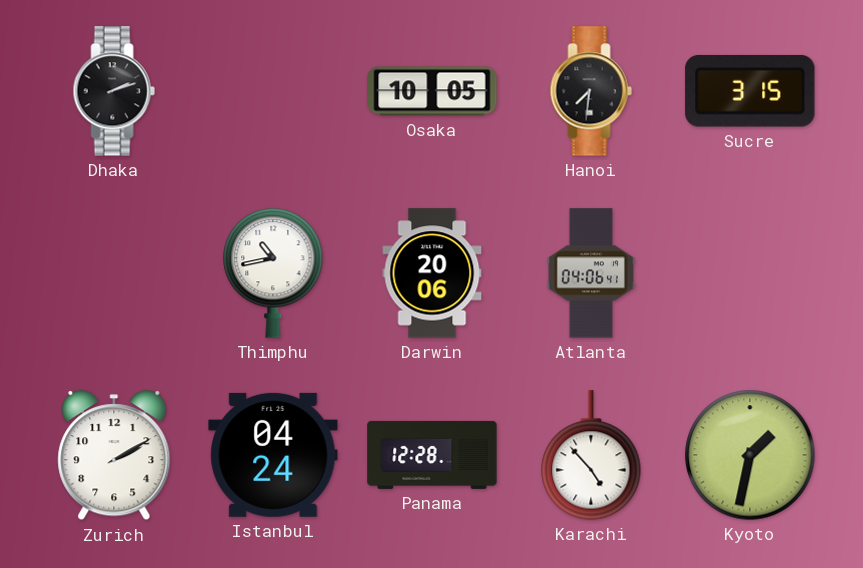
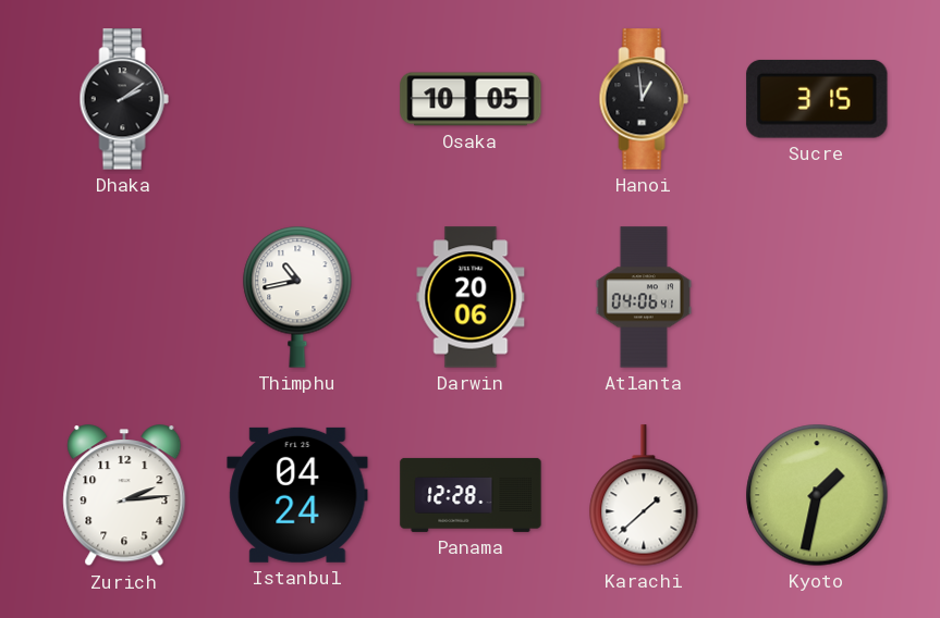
Dhaka: 2:12 -> 2:09 (124, 99)
Hanoi: 7:31 -> 12:59 (644, 99)
Zurich: 2:10 -> 2:14 (124, 496)
Karachi: 4:53 -> 1:38 (644, 495)
